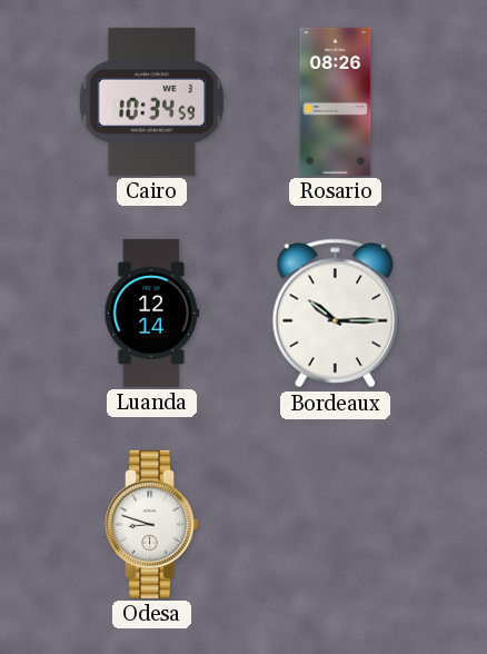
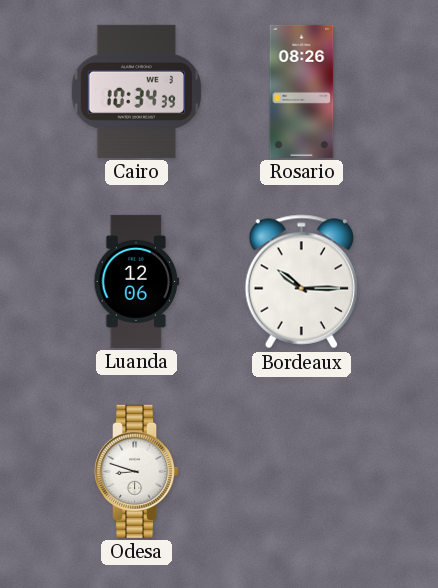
Cairo: 10:34:59 -> 10:34:39 (137, 91)
Luanda: 12:14 -> 12:06 (137, 281)
